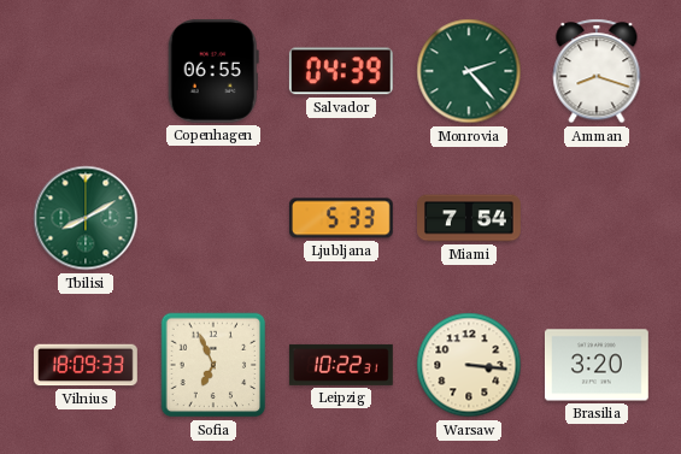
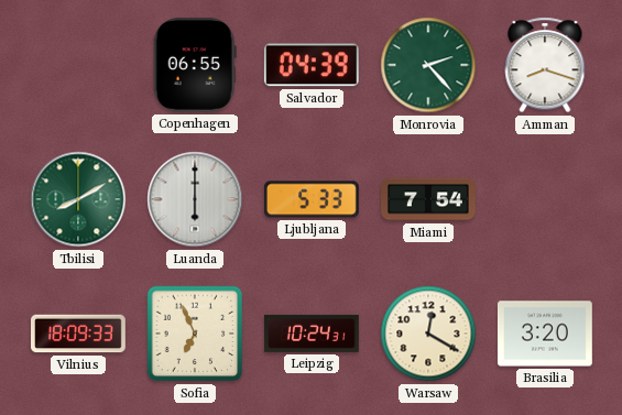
Luanda: none -> 6:00 (195, 199)
Leipzig: 10:22 -> 10:24 (312, 334)
Warsaw: 3:16 -> 12:20 (428, 334)
